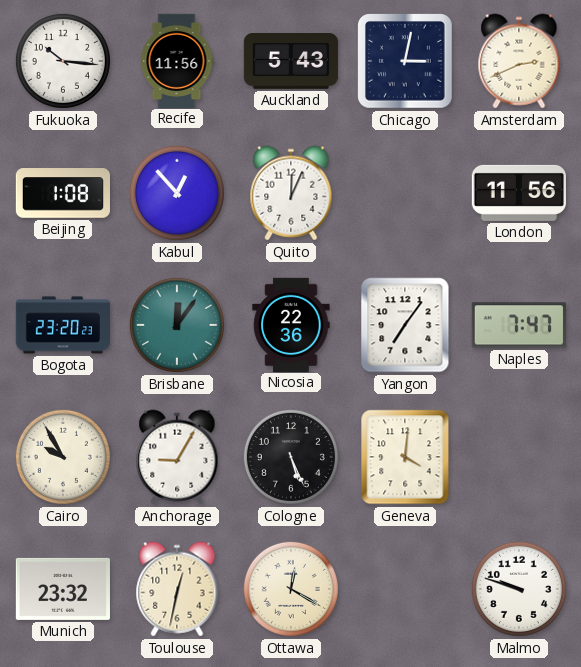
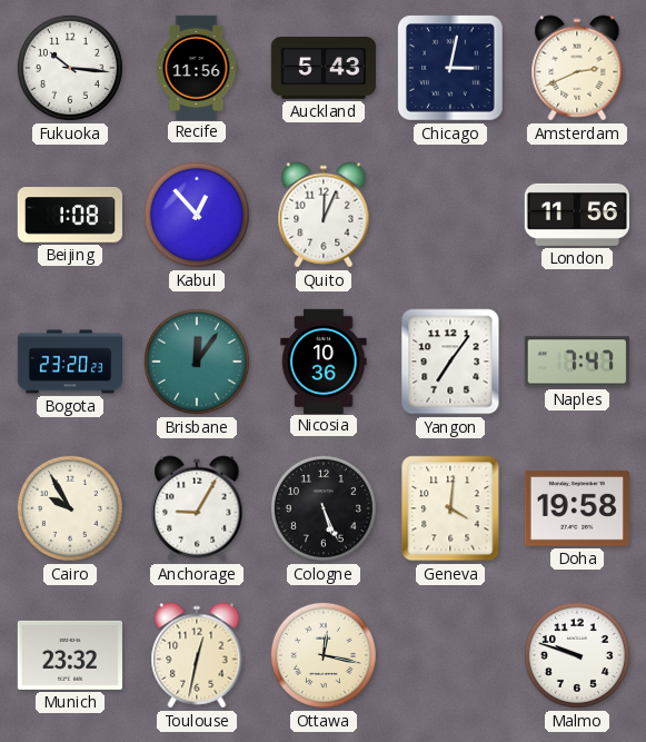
Nicosia: 22:36 -> 10:36 (324, 360)
Doha: none -> 19:58 (577, 509)
Ottawa: 12:20 -> 12:17 (324, 655)
